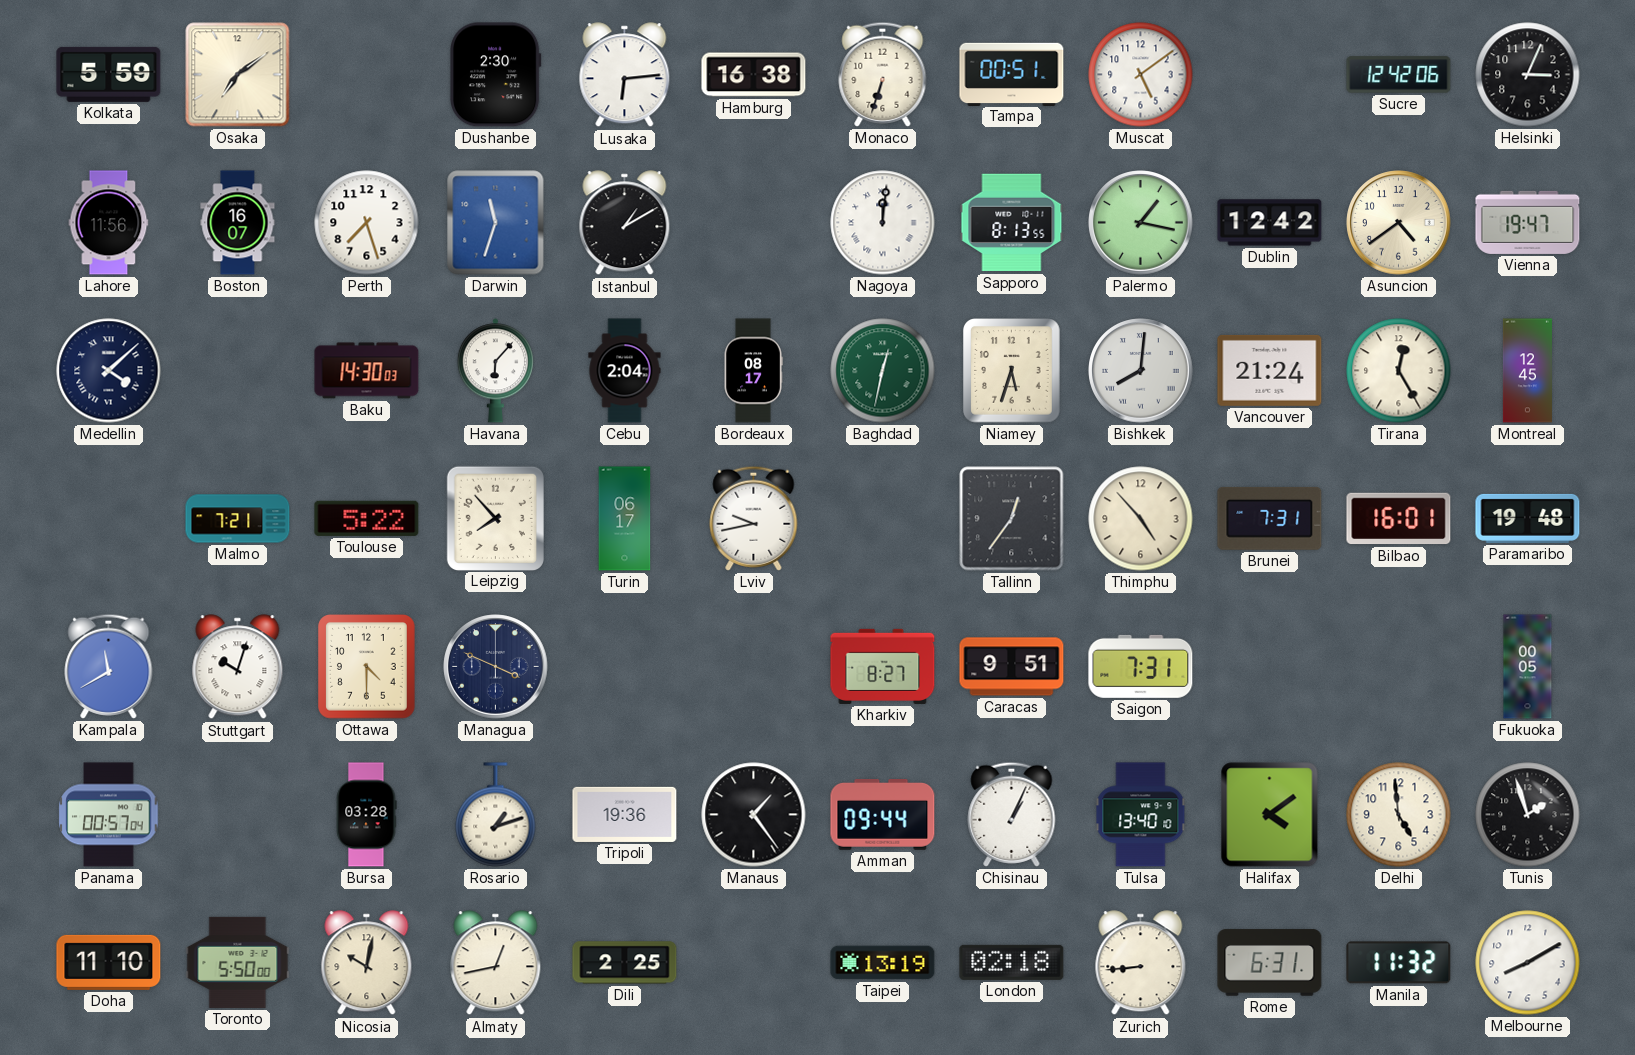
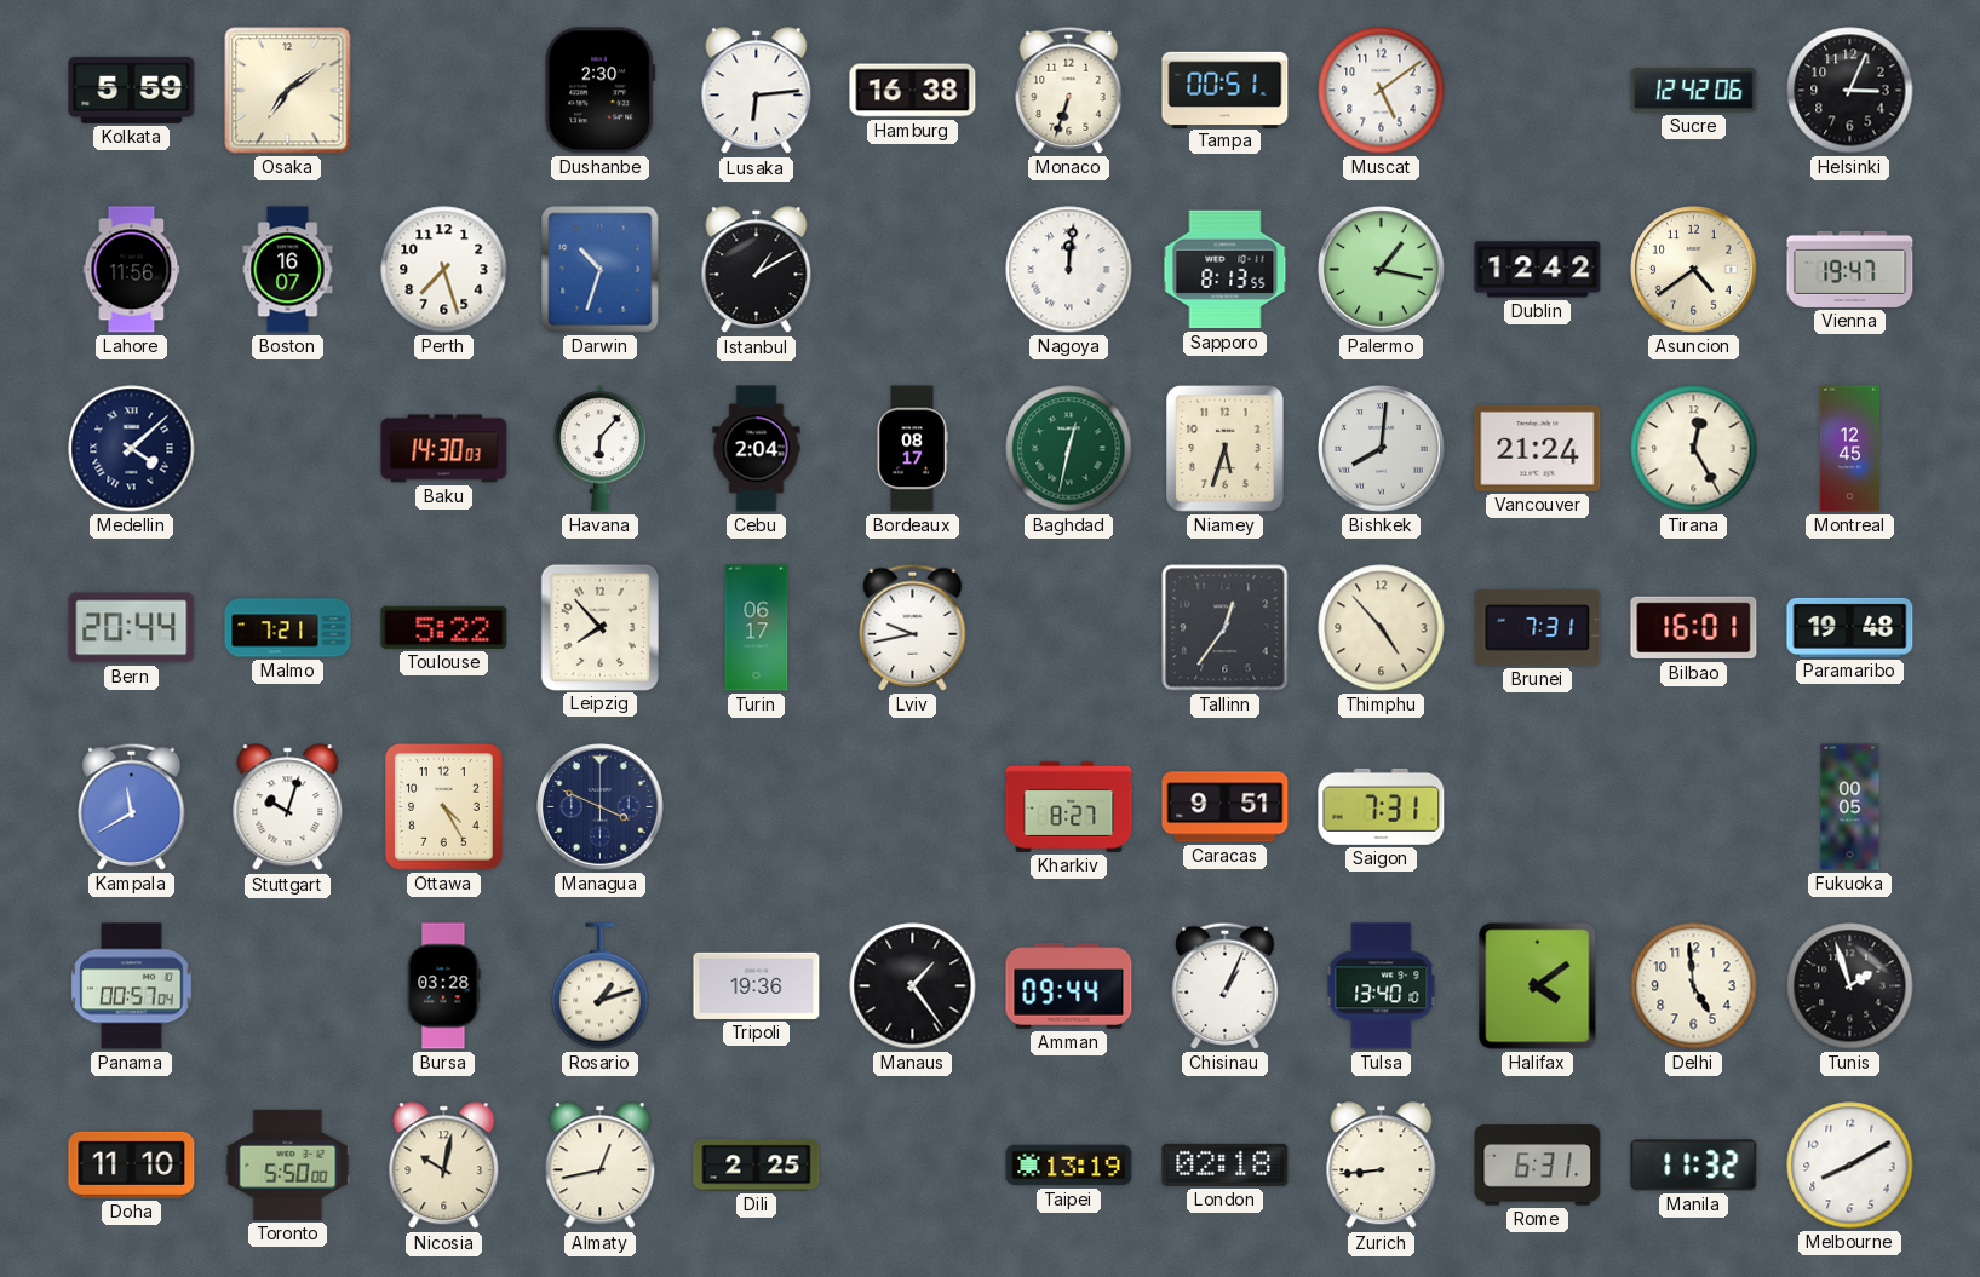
Darwin: 11:33 -> 10:33 (601, 270)
Bern: none -> 20:44 (132, 628)
Ottawa: 4:30 -> 4:25 (444, 807)
